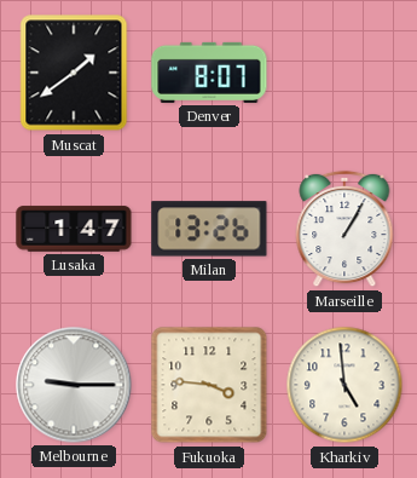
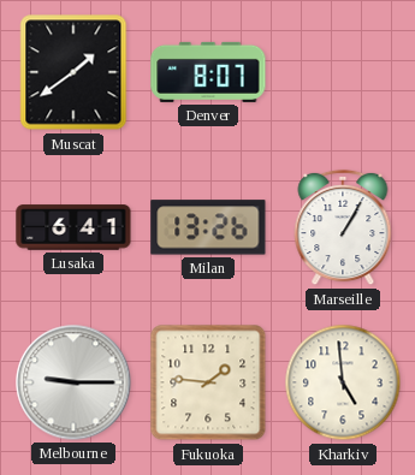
Lusaka: 1:47 -> 6:41 (73, 227)
Fukuoka: 3:46 -> 1:46 (208, 382)
